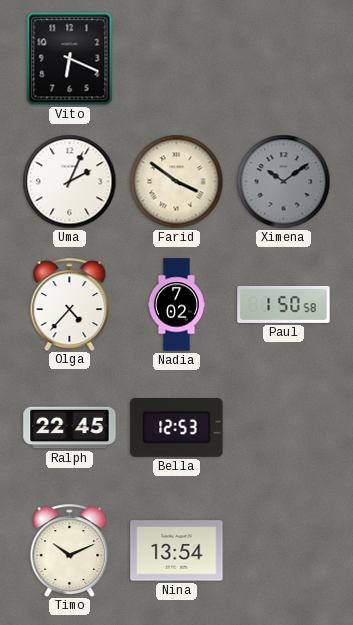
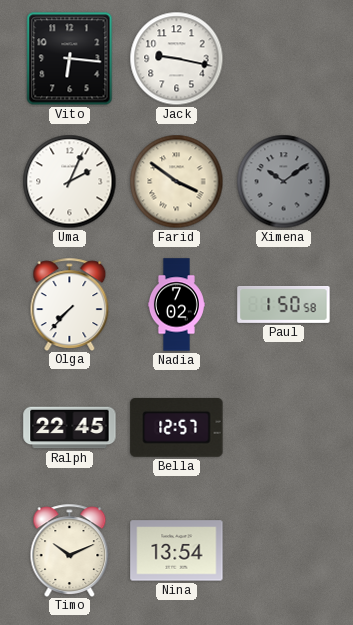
Vito: 6:19 -> 6:16 (70, 59)
Jack: none -> 9:17 (177, 59)
Olga: 4:37 -> 7:37 (70, 304)
Bella: 12:53 -> 12:57 (177, 427)
